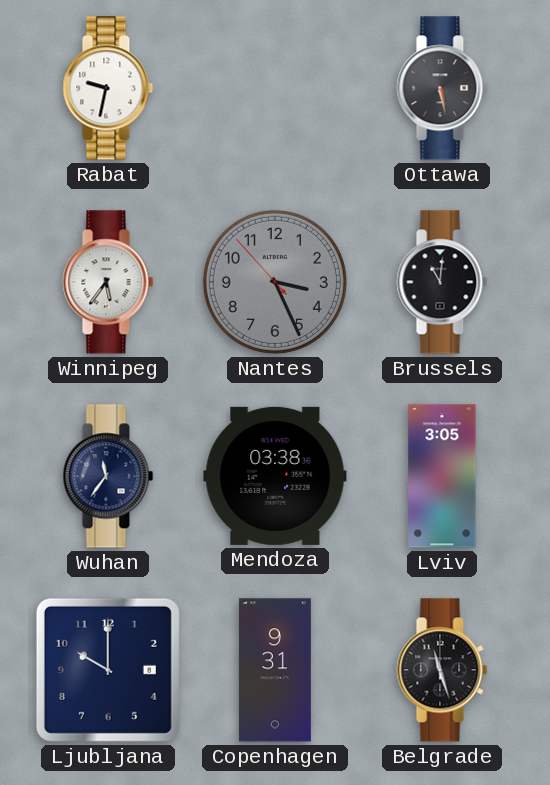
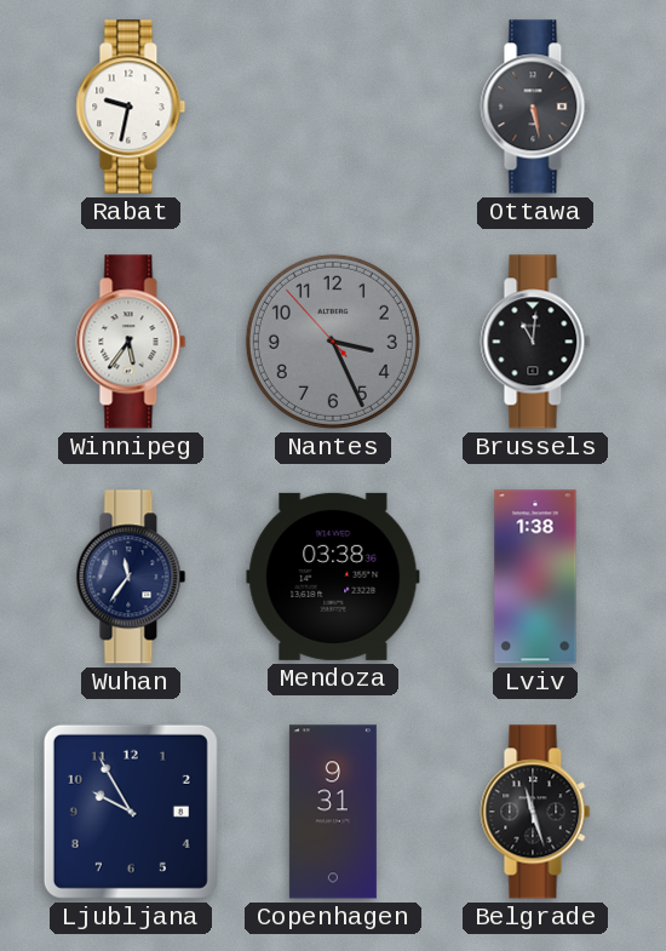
Lviv: 3:05 -> 1:38 (535, 577)
Ljubljana: 10:00 -> 9:55 (131, 812)
